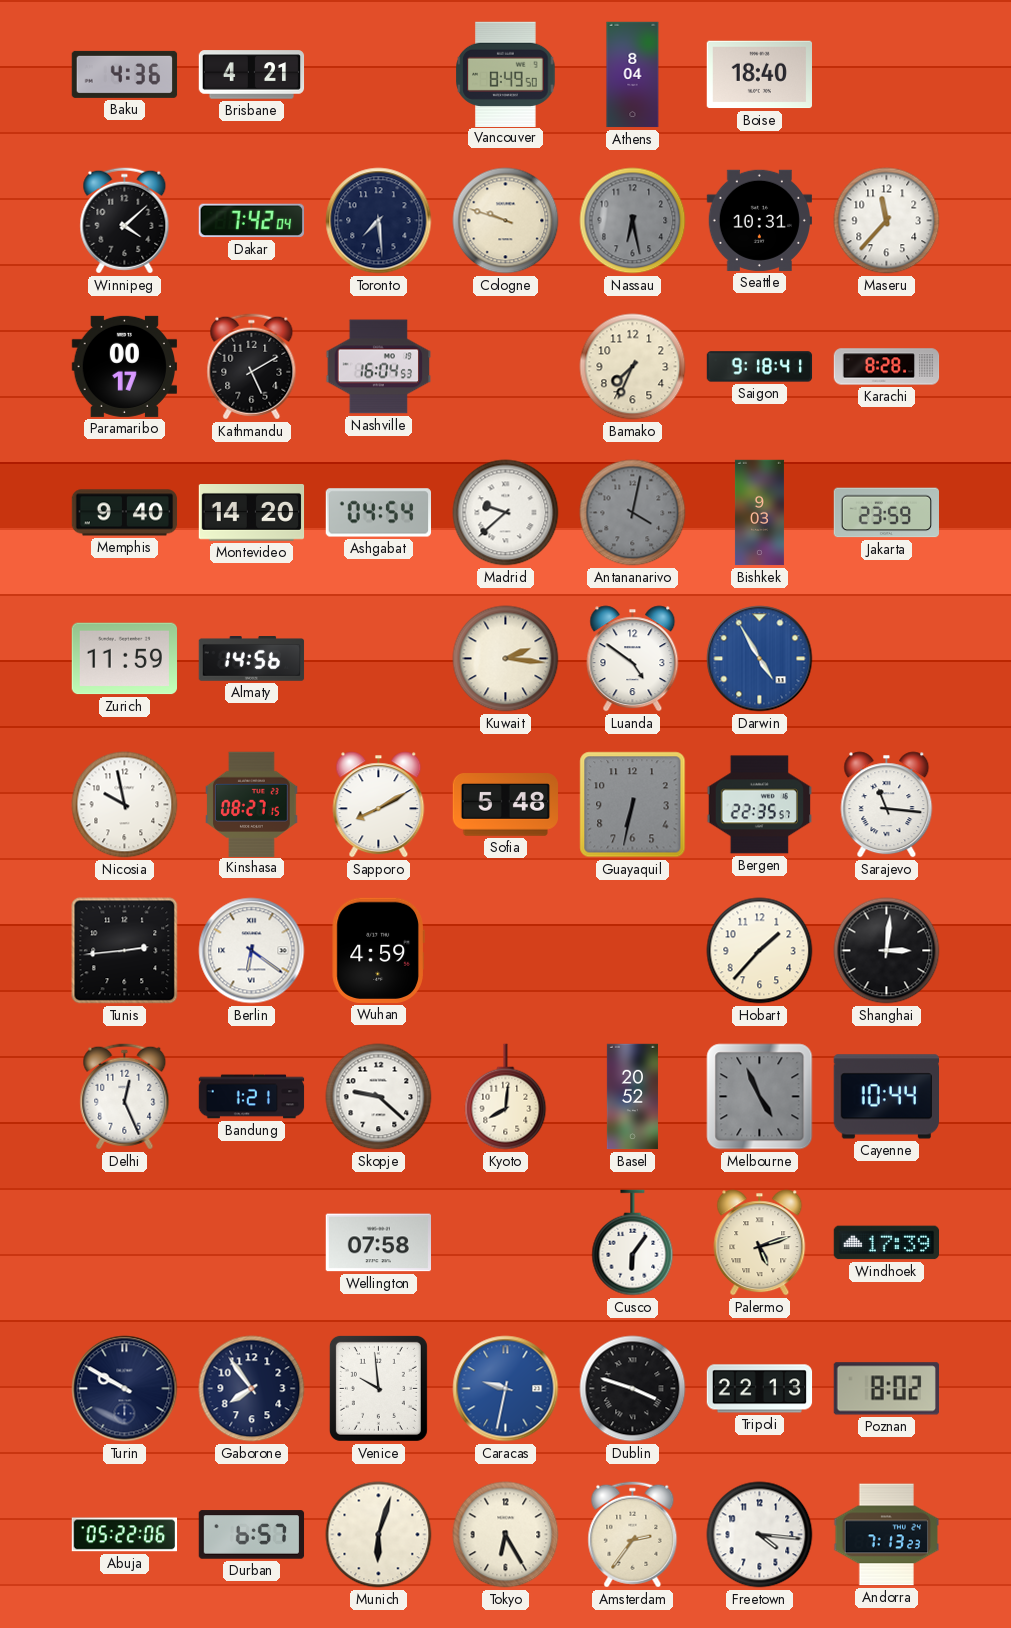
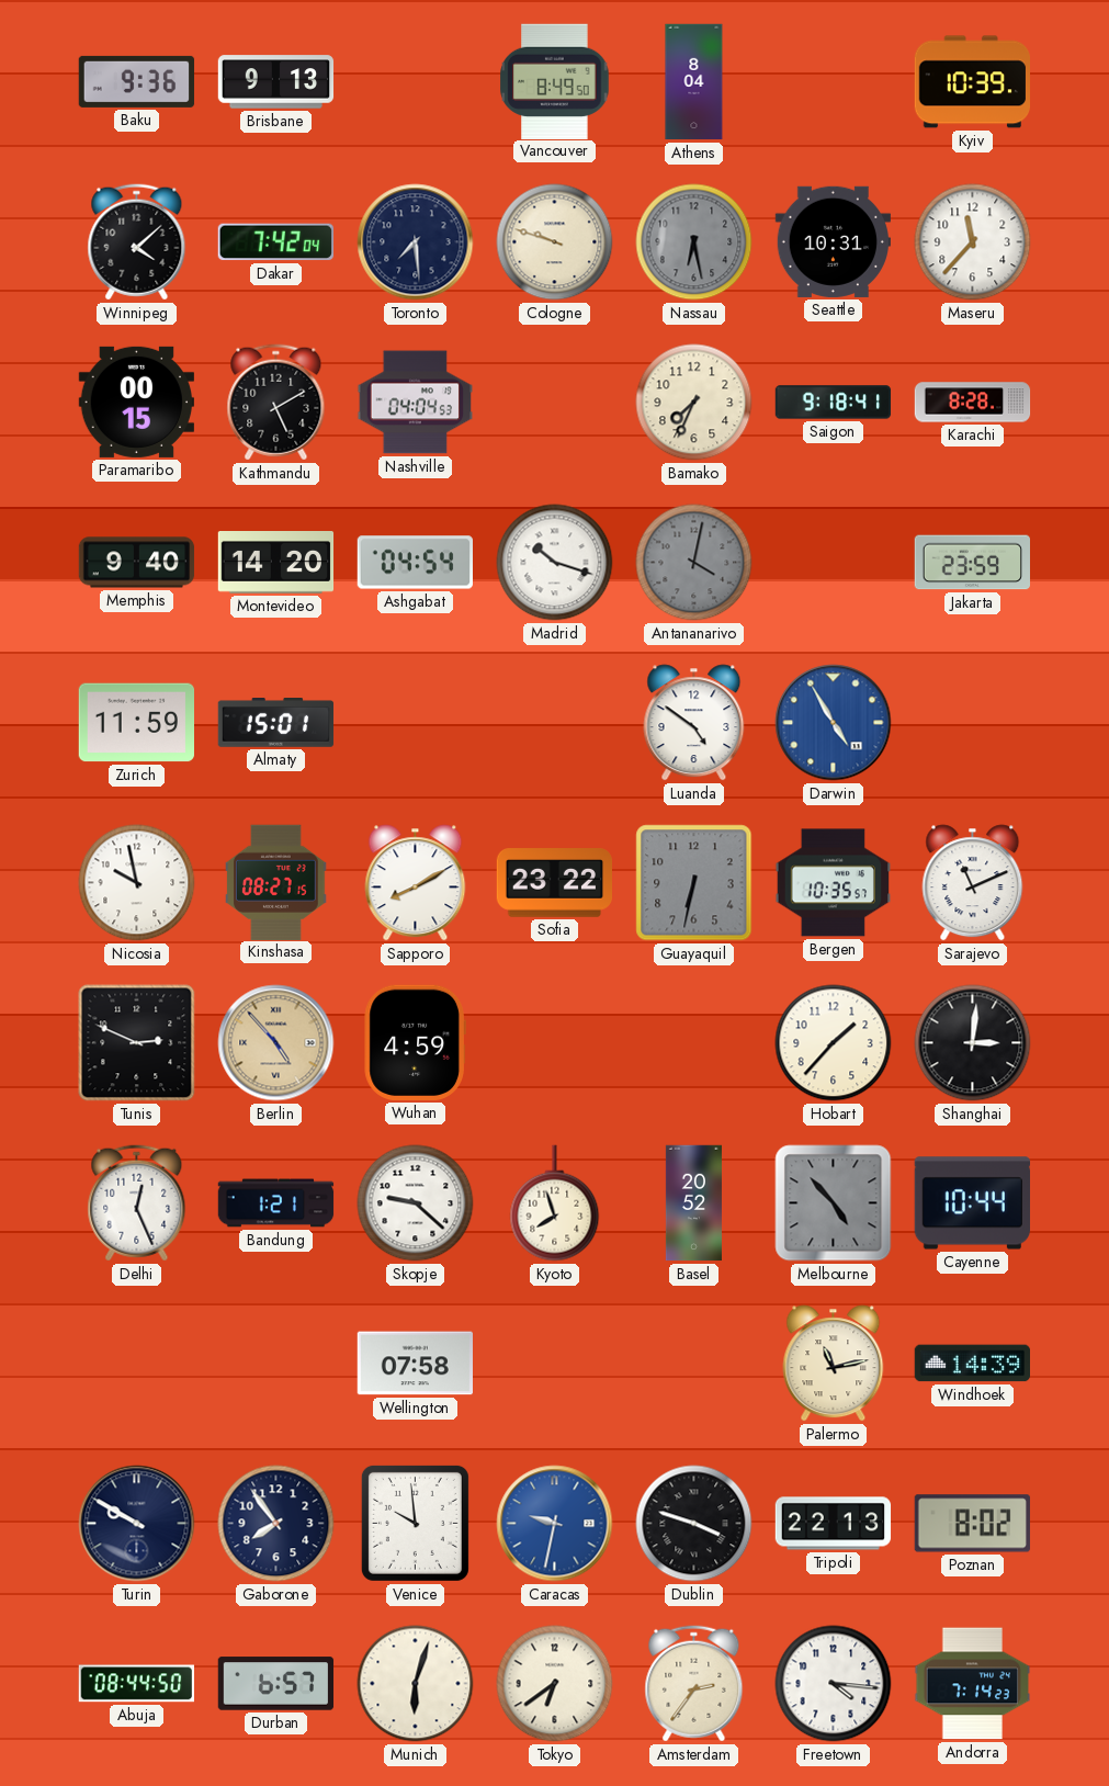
Baku: 4:36 -> 9:36 (137, 81)
Brisbane: 4:21 -> 9:13 (276, 82)
Boise: 18:40 -> none (759, 75)
Kyiv: none -> 10:39 (972, 82)
Paramaribo: 00:17 -> 00:15 (136, 402)
Nashville: 16:04 -> 04:04 (415, 403)
Madrid: 9:38 -> 10:18 (555, 563)
Bishkek: 9:03 -> none (759, 513)
Almaty: 14:56 -> 15:01 (276, 723)
Kuwait: 2:16 -> none (506, 659)
Sofia: 5:48 -> 23:22 (554, 883)
Bergen: 22:35 -> 10:35 (833, 883)
Sarajevo: 11:16 -> 11:11 (973, 883)
Tunis: 2:44 -> 2:49 (137, 1043)
Berlin: 6:21 -> 4:53 (276, 1043)
Berlin dial: white -> champagne (276, 1043)
Kyoto: 8:01 -> 7:57 (555, 1203)
Melbourne: 4:56 -> 4:53 (834, 1203)
Cusco: 6:06 -> none (633, 1243)
Palermo: 5:12 -> 11:13 (834, 1364)
Windhoek: 17:39 -> 14:39 (972, 1364)
Abuja: 05:22 -> 08:44 (136, 1684)
Tokyo: 6:25 -> 6:39 (555, 1684)
Andorra: 7:13 -> 7:14 (973, 1684)
